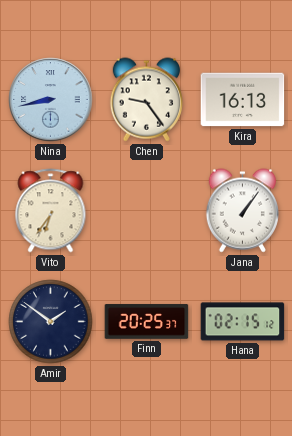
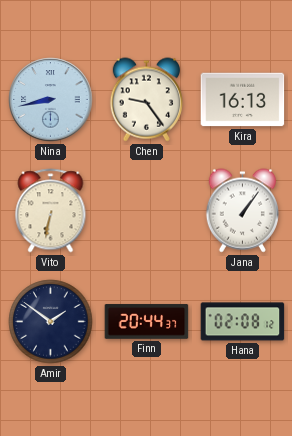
Vito: 6:36 -> 6:32 (51, 211)
Finn: 20:25 -> 20:44 (147, 322)
Hana: 02:15 -> 02:08 (243, 322)
